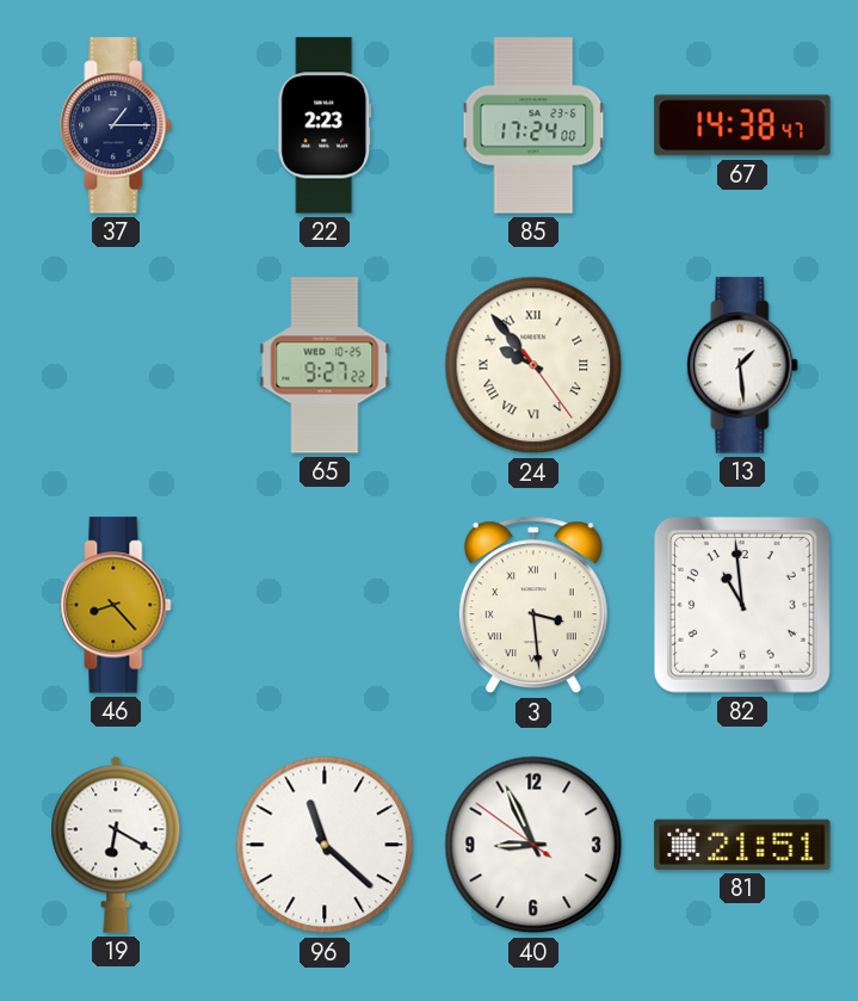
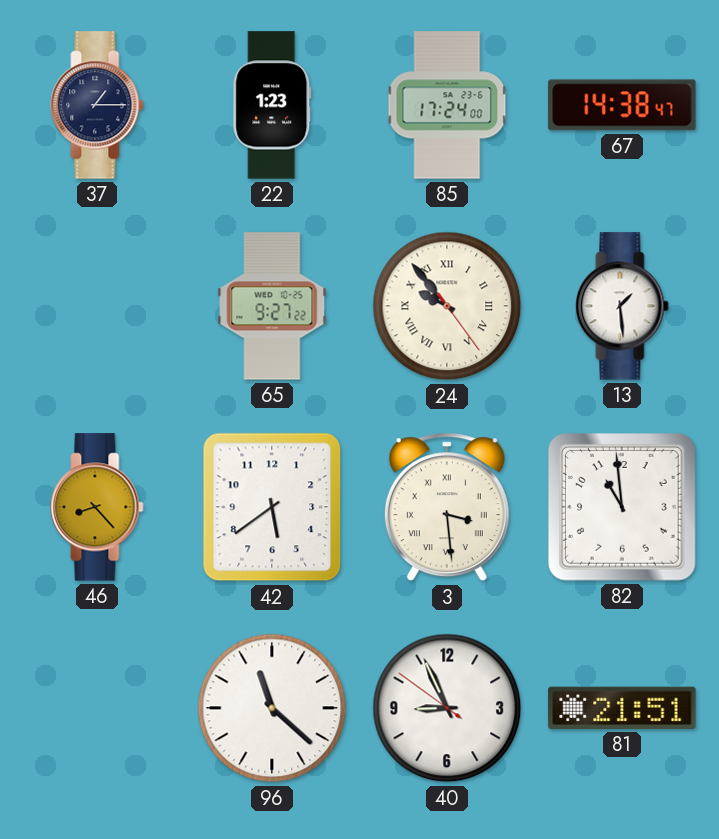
22: 2:23 -> 1:23 (272, 105)
42: none -> 5:39 (272, 507)
19: 6:20 -> none (116, 845)
